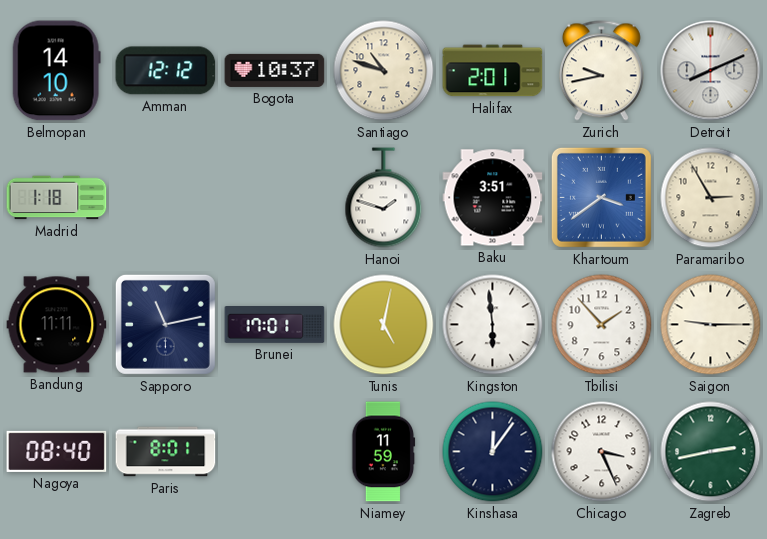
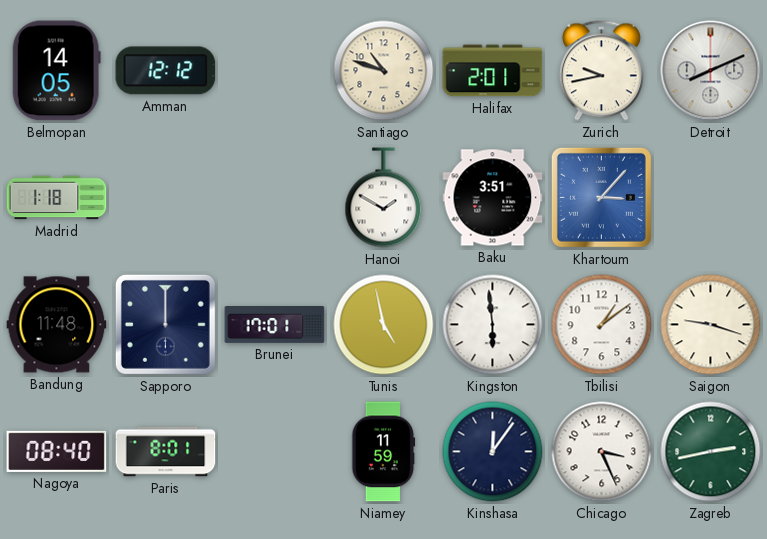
Belmopan: 14:10 -> 14:05 (56, 71)
Bogota: 10:37 -> none (275, 70)
Hanoi: 1:48 -> 1:50 (384, 198)
Khartoum: 3:39 -> 3:07 (601, 197)
Paramaribo: 2:55 -> none (711, 198)
Bandung: 11:11 -> 11:48 (57, 325)
Sapporo: 11:13 -> 12:00 (165, 324)
Tunis: 5:02 -> 4:58 (384, 325)
Tbilisi: 1:53 -> 1:09 (602, 325)
Saigon: 9:15 -> 9:18 (711, 325)
